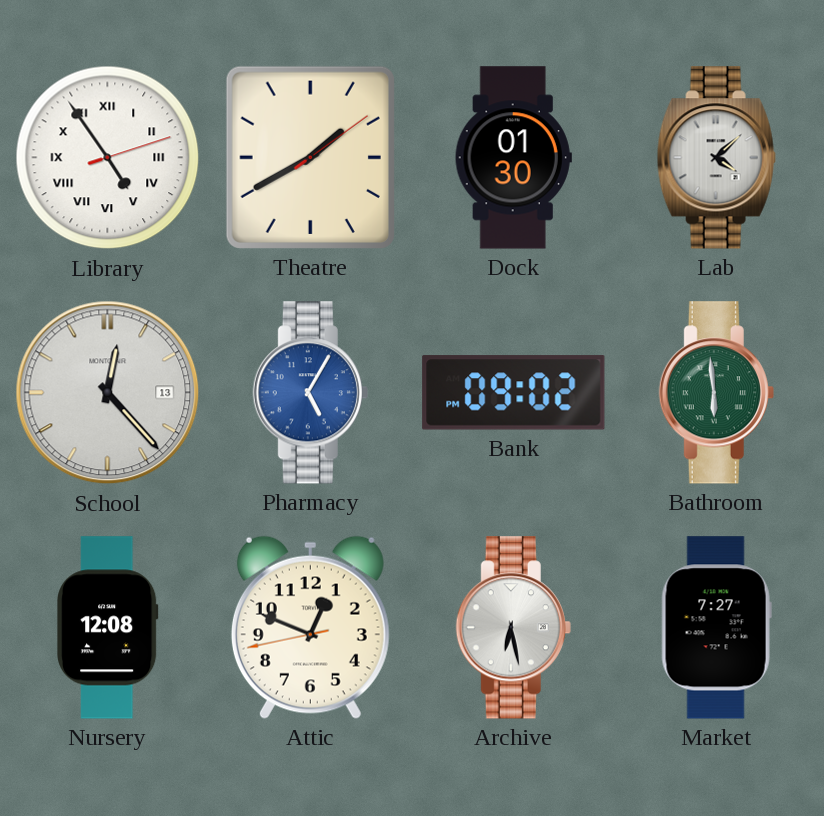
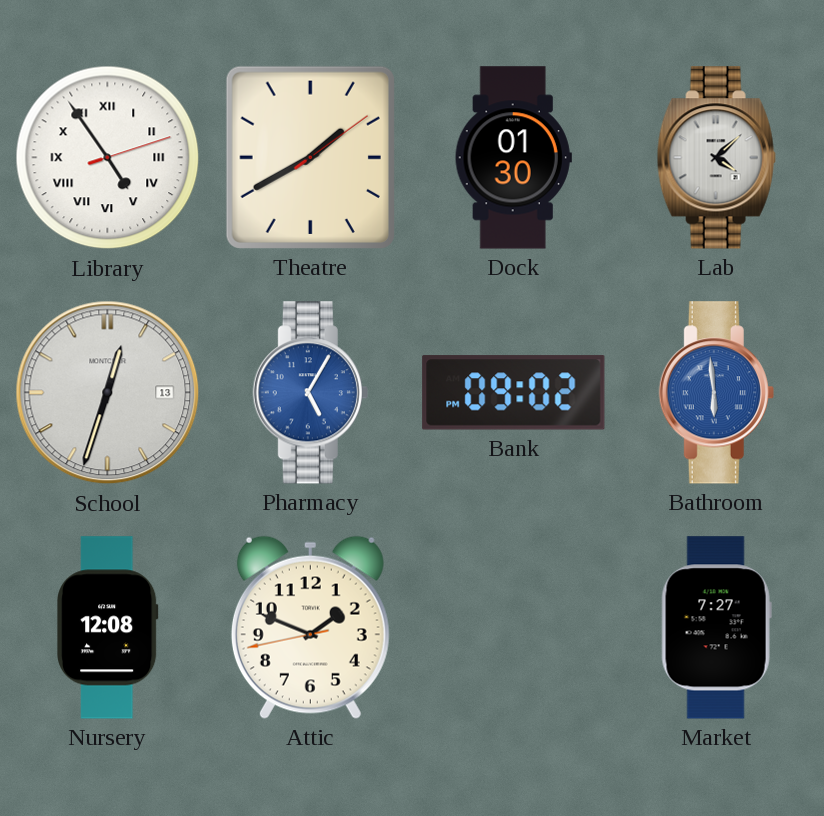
School: 12:23 -> 12:33 (108, 393)
Bathroom dial: green -> blue (716, 393)
Attic: 12:48 -> 1:48 (310, 627)
Archive: 6:28 -> none (513, 628)
